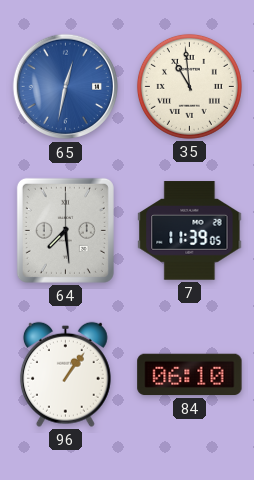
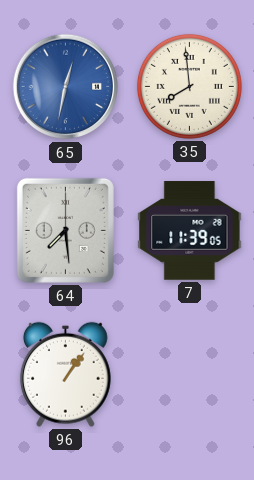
35: 10:59 -> 7:59 (189, 86)
84: 06:10 -> none (190, 375)
